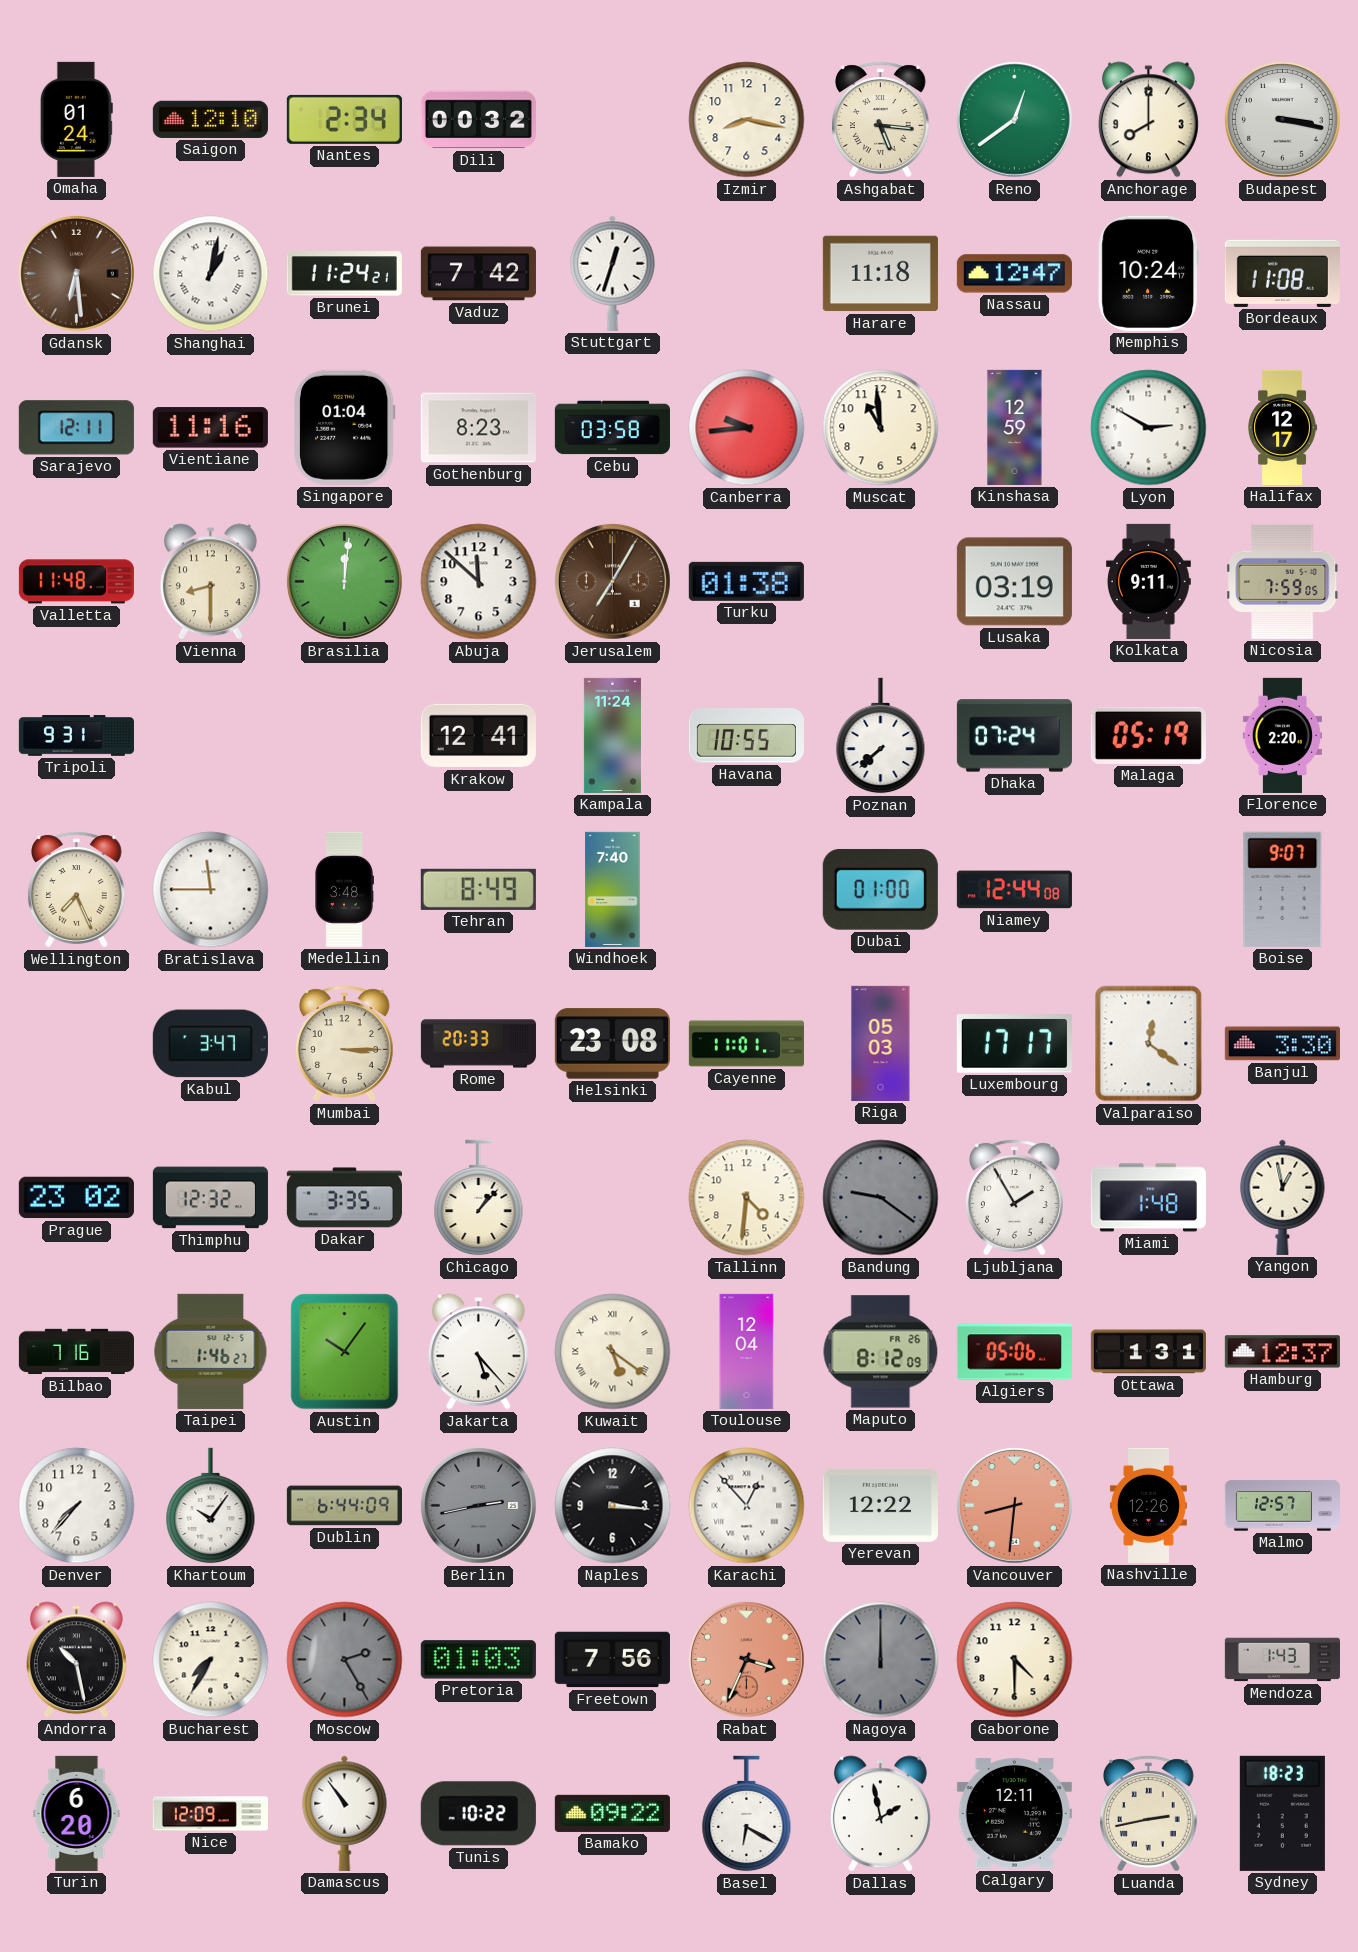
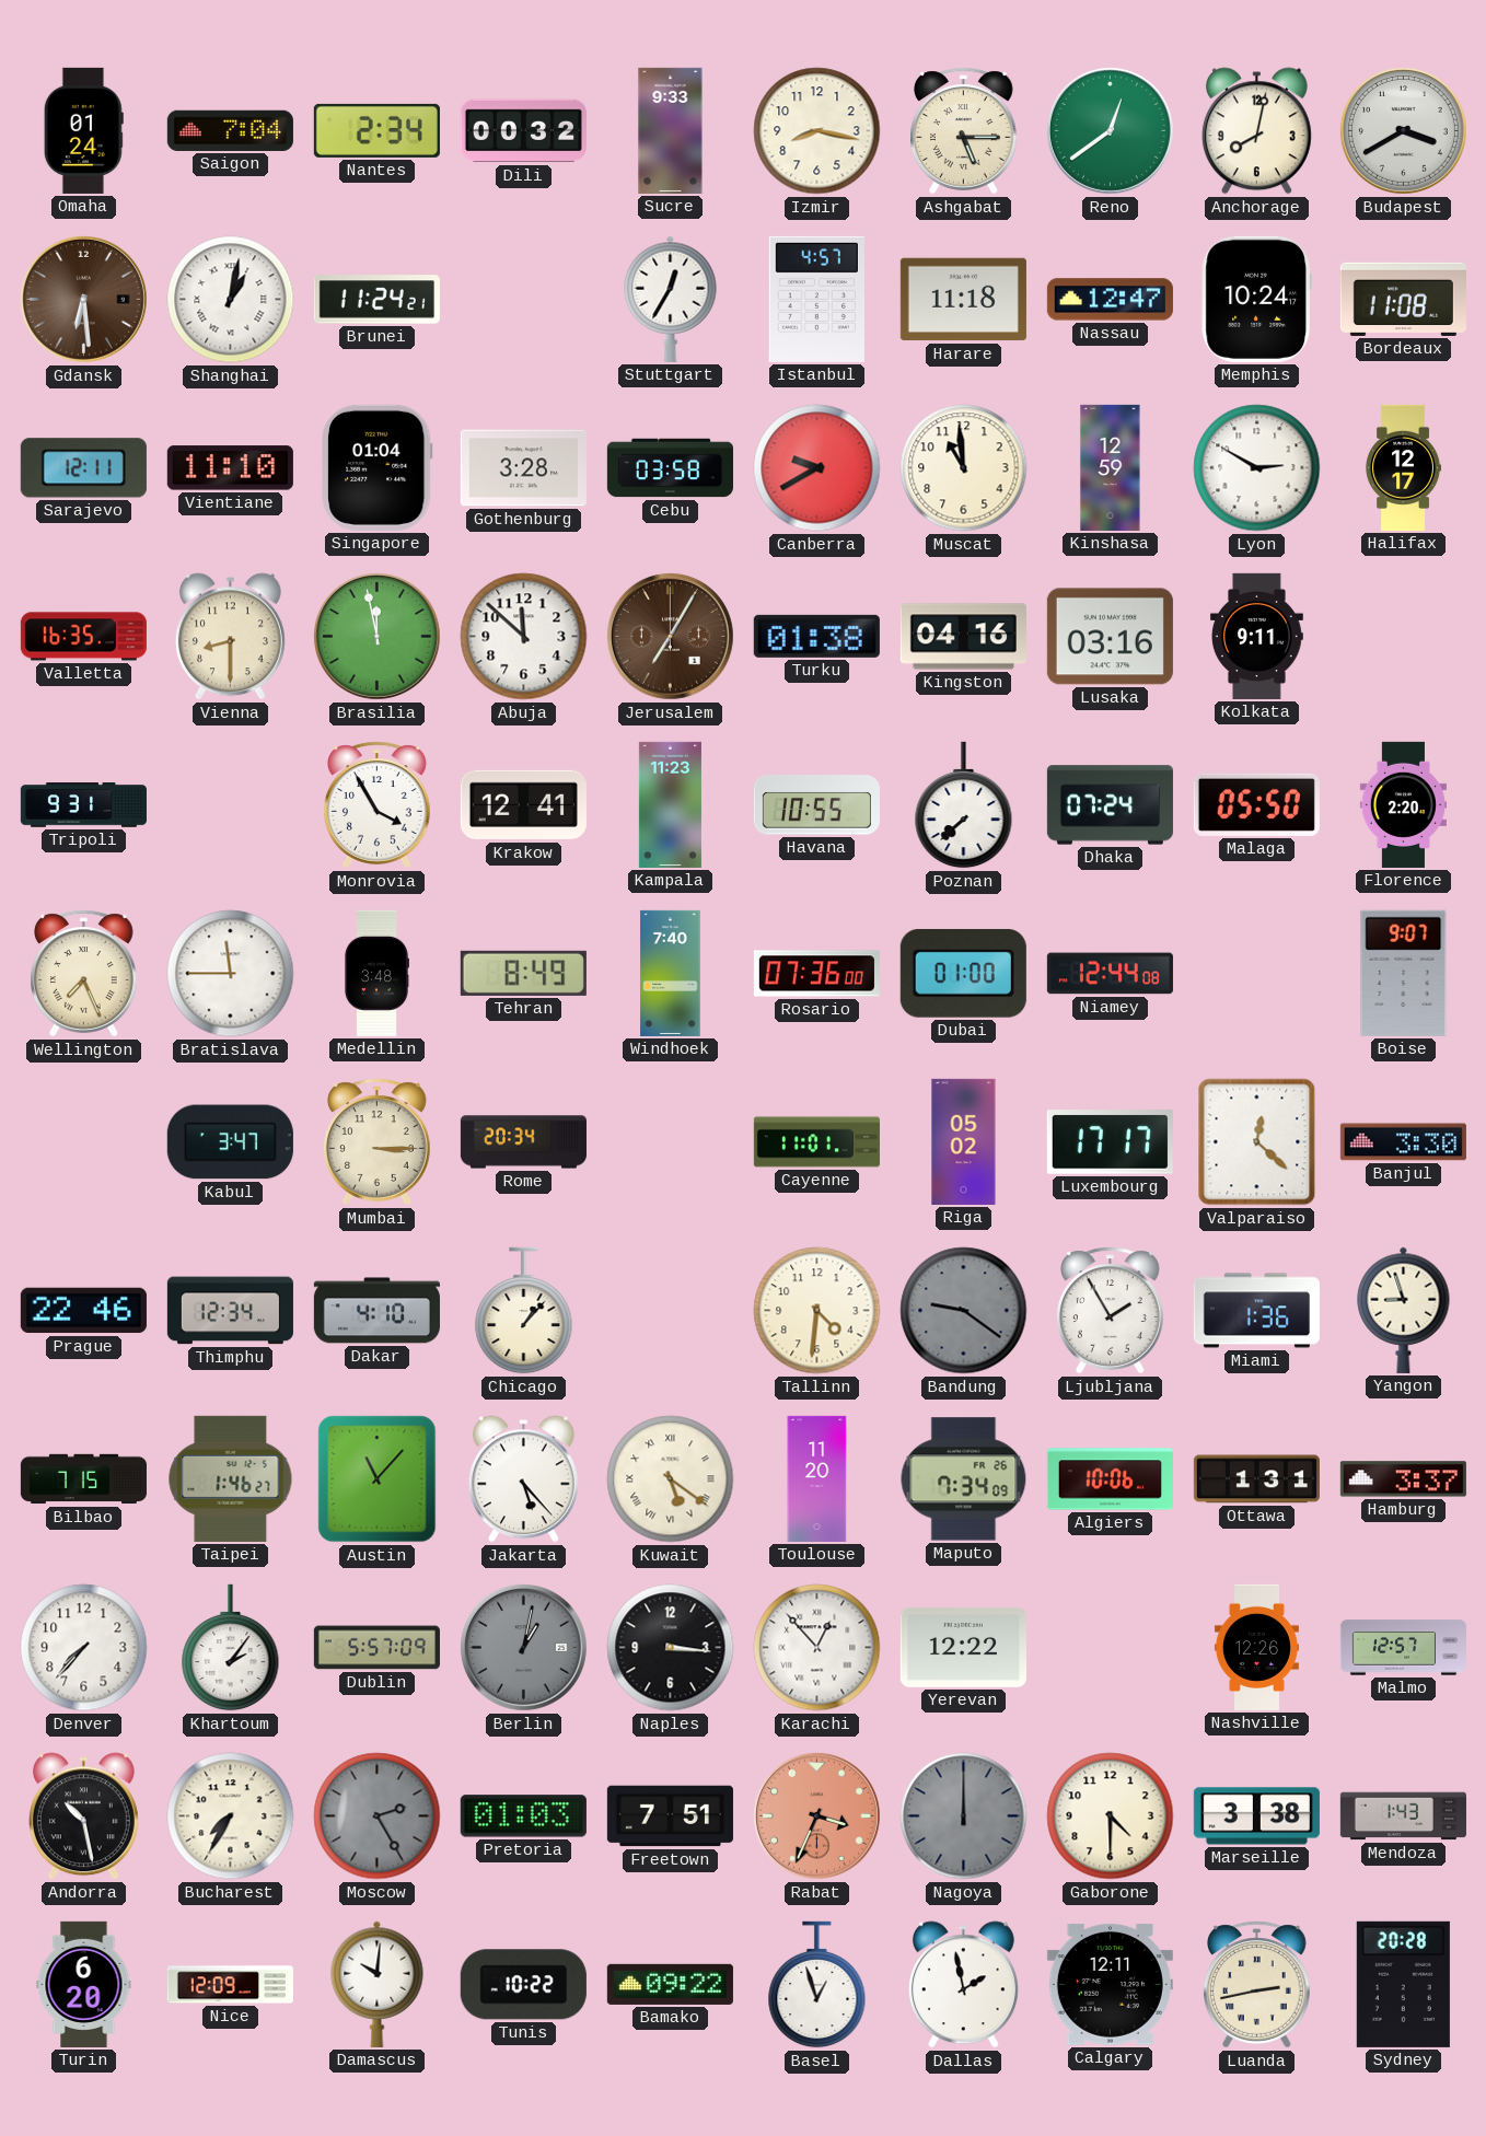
Saigon: 12:10 -> 7:04 (230, 130)
Sucre: none -> 9:33 (671, 130)
Ashgabat: 5:16 -> 5:15 (964, 131)
Anchorage: 8:00 -> 8:02 (1256, 131)
Budapest: 3:17 -> 3:40 (1403, 130)
Vaduz: 7:42 -> none (478, 274)
Stuttgart: 12:33 -> 12:35 (671, 299)
Istanbul: none -> 4:57 (816, 299)
Vientiane: 11:16 -> 11:10 (230, 468)
Gothenburg: 8:23 -> 3:28 (523, 468)
Canberra: 9:44 -> 9:40 (817, 468)
Valletta: 11:48 -> 16:35 (83, 637)
Brasilia: 12:01 -> 11:58 (376, 636)
Kingston: none -> 04:16 (963, 637)
Lusaka: 03:19 -> 03:16 (1110, 637)
Nicosia: 7:59 -> none (1283, 581)
Monrovia: none -> 3:55 (378, 805)
Kampala: 11:24 -> 11:23 (670, 804)
Malaga: 05:19 -> 05:50 (1256, 804)
Rosario: none -> 07:36 (816, 974)
Rome: 20:33 -> 20:34 (523, 1142)
Helsinki: 23:08 -> none (612, 1044)
Riga: 05:03 -> 05:02 (964, 1141)
Valparaiso: 12:21 -> 12:22 (1257, 1142)
Prague: 23:02 -> 22:46 (83, 1311)
Thimphu: 12:32 -> 12:34 (230, 1311)
Dakar: 3:35 -> 4:10 (376, 1311)
Miami: 1:48 -> 1:36 (1256, 1311)
Yangon: 12:58 -> 8:57 (1404, 1310)
Bilbao: 7:16 -> 7:15 (83, 1479)
Austin: 10:06 -> 11:07 (378, 1479)
Toulouse: 12:04 -> 11:20 (817, 1478)
Maputo: 8:12 -> 7:34 (964, 1479)
Algiers: 05:06 -> 10:06 (1110, 1479)
Hamburg: 12:37 -> 3:37 (1403, 1479)
Khartoum: 10:06 -> 2:06 (231, 1648)
Dublin: 6:44 -> 5:57 (376, 1648)
Berlin: 2:43 -> 1:02 (523, 1647)
Vancouver: 8:31 -> none (1014, 1505)
Freetown: 7:56 -> 7:51 (670, 1816)
Marseille: none -> 3:38 (1256, 1816)
Damascus: 10:54 -> 10:01 (378, 1984)
Basel: 6:20 -> 12:57 (817, 1985)
Sydney: 18:23 -> 20:28 (1403, 1984)
